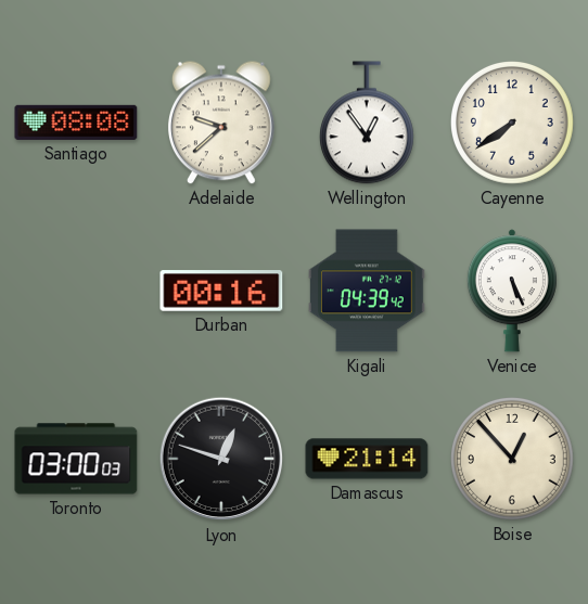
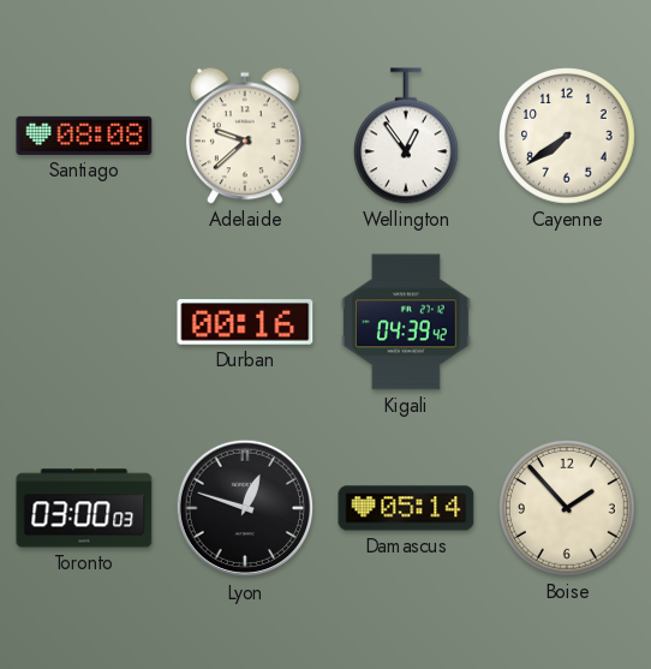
Venice: 5:26 -> none (512, 291)
Damascus: 21:14 -> 05:14 (406, 508)
Boise: 12:53 -> 1:53 (568, 509)
